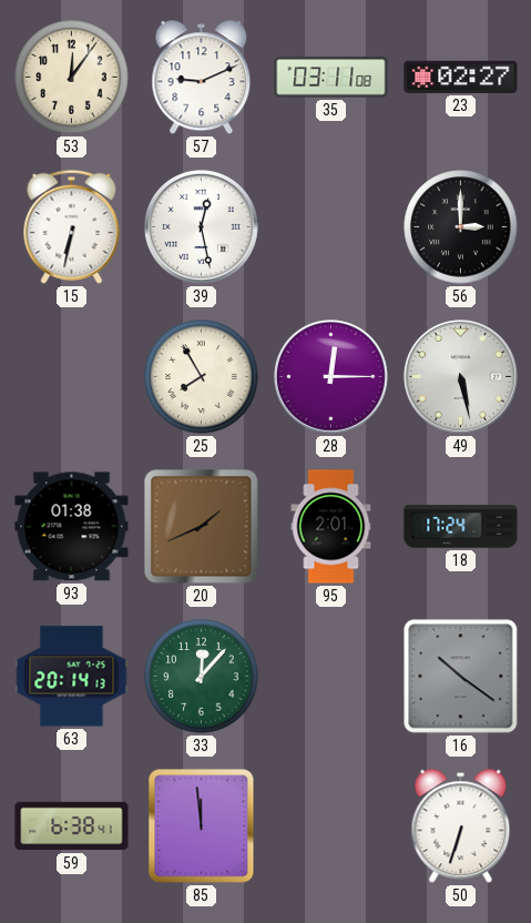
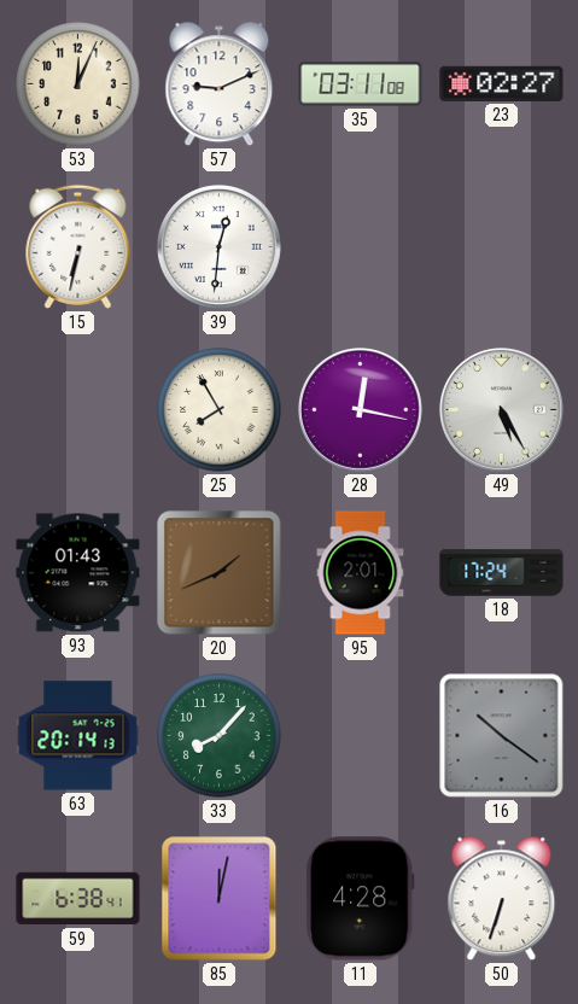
53: 12:06 -> 12:04 (78, 84)
39: 12:28 -> 12:31 (218, 246)
56: 3:00 -> none (461, 227)
28: 12:15 -> 12:17 (360, 409)
49: 5:28 -> 5:25 (501, 409)
93: 01:38 -> 01:43 (78, 573)
33: 12:07 -> 8:07 (220, 736)
85: 11:59 -> 12:02 (220, 899)
11: none -> 4:28 (361, 899)
